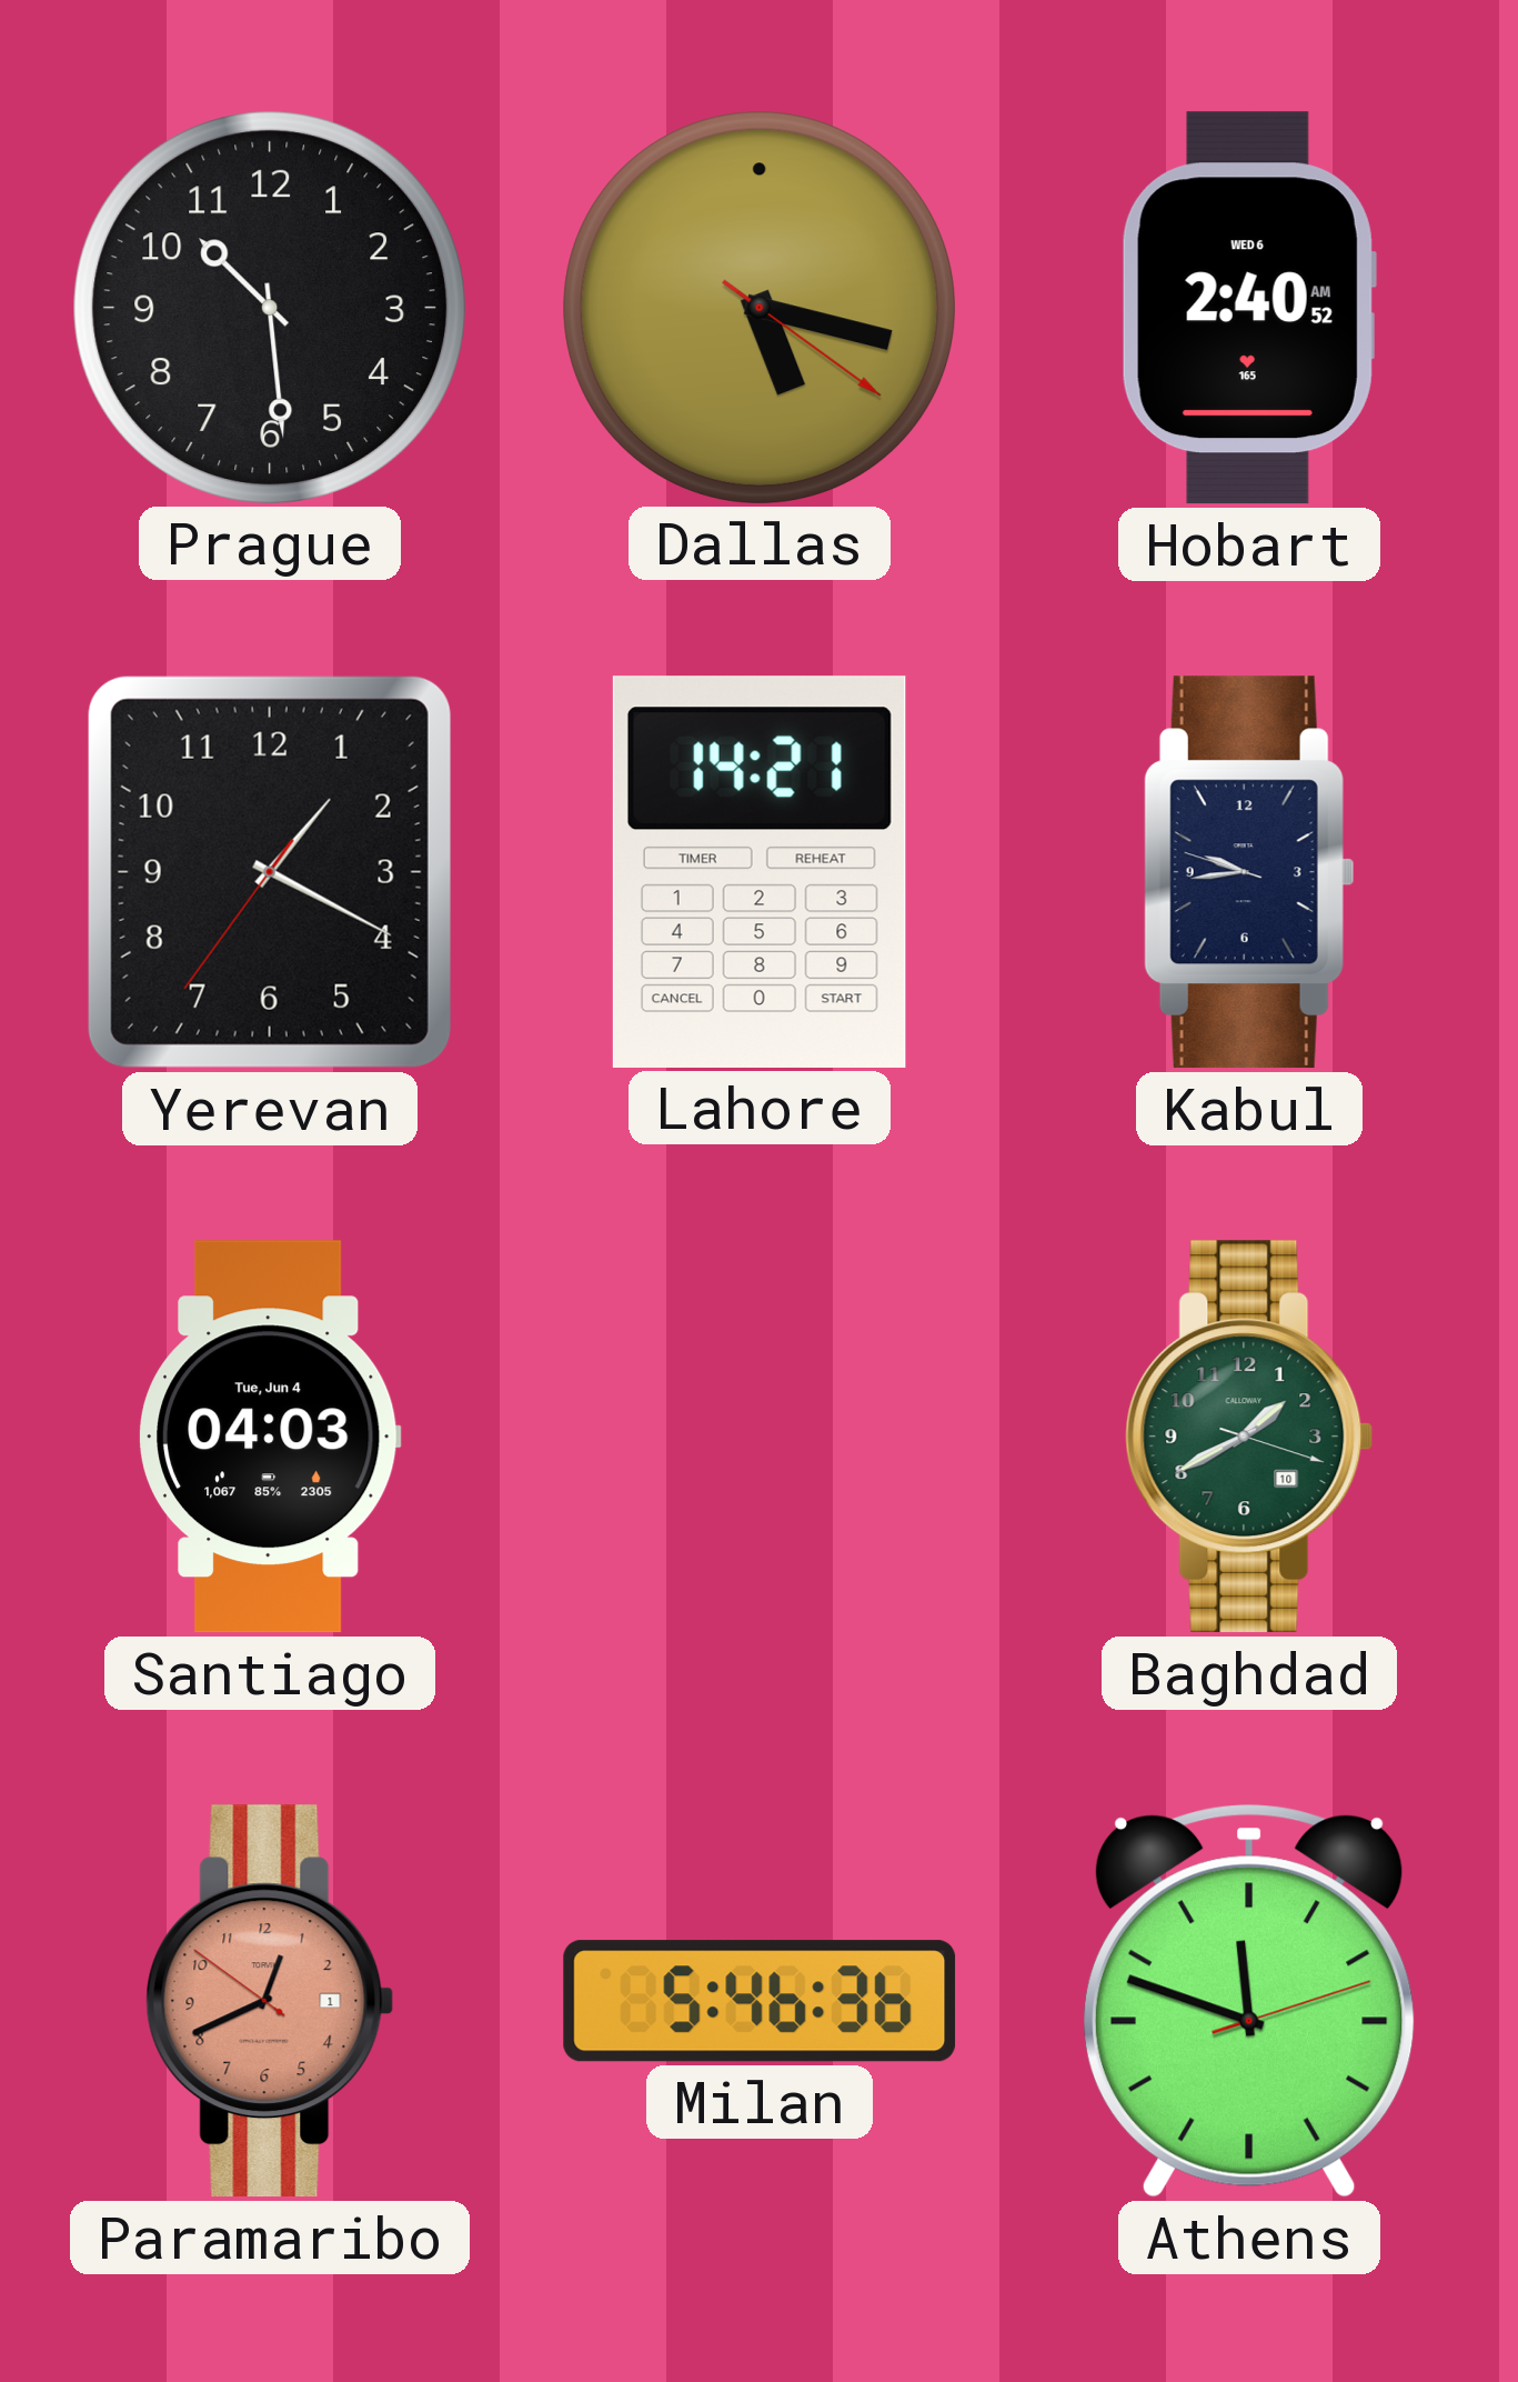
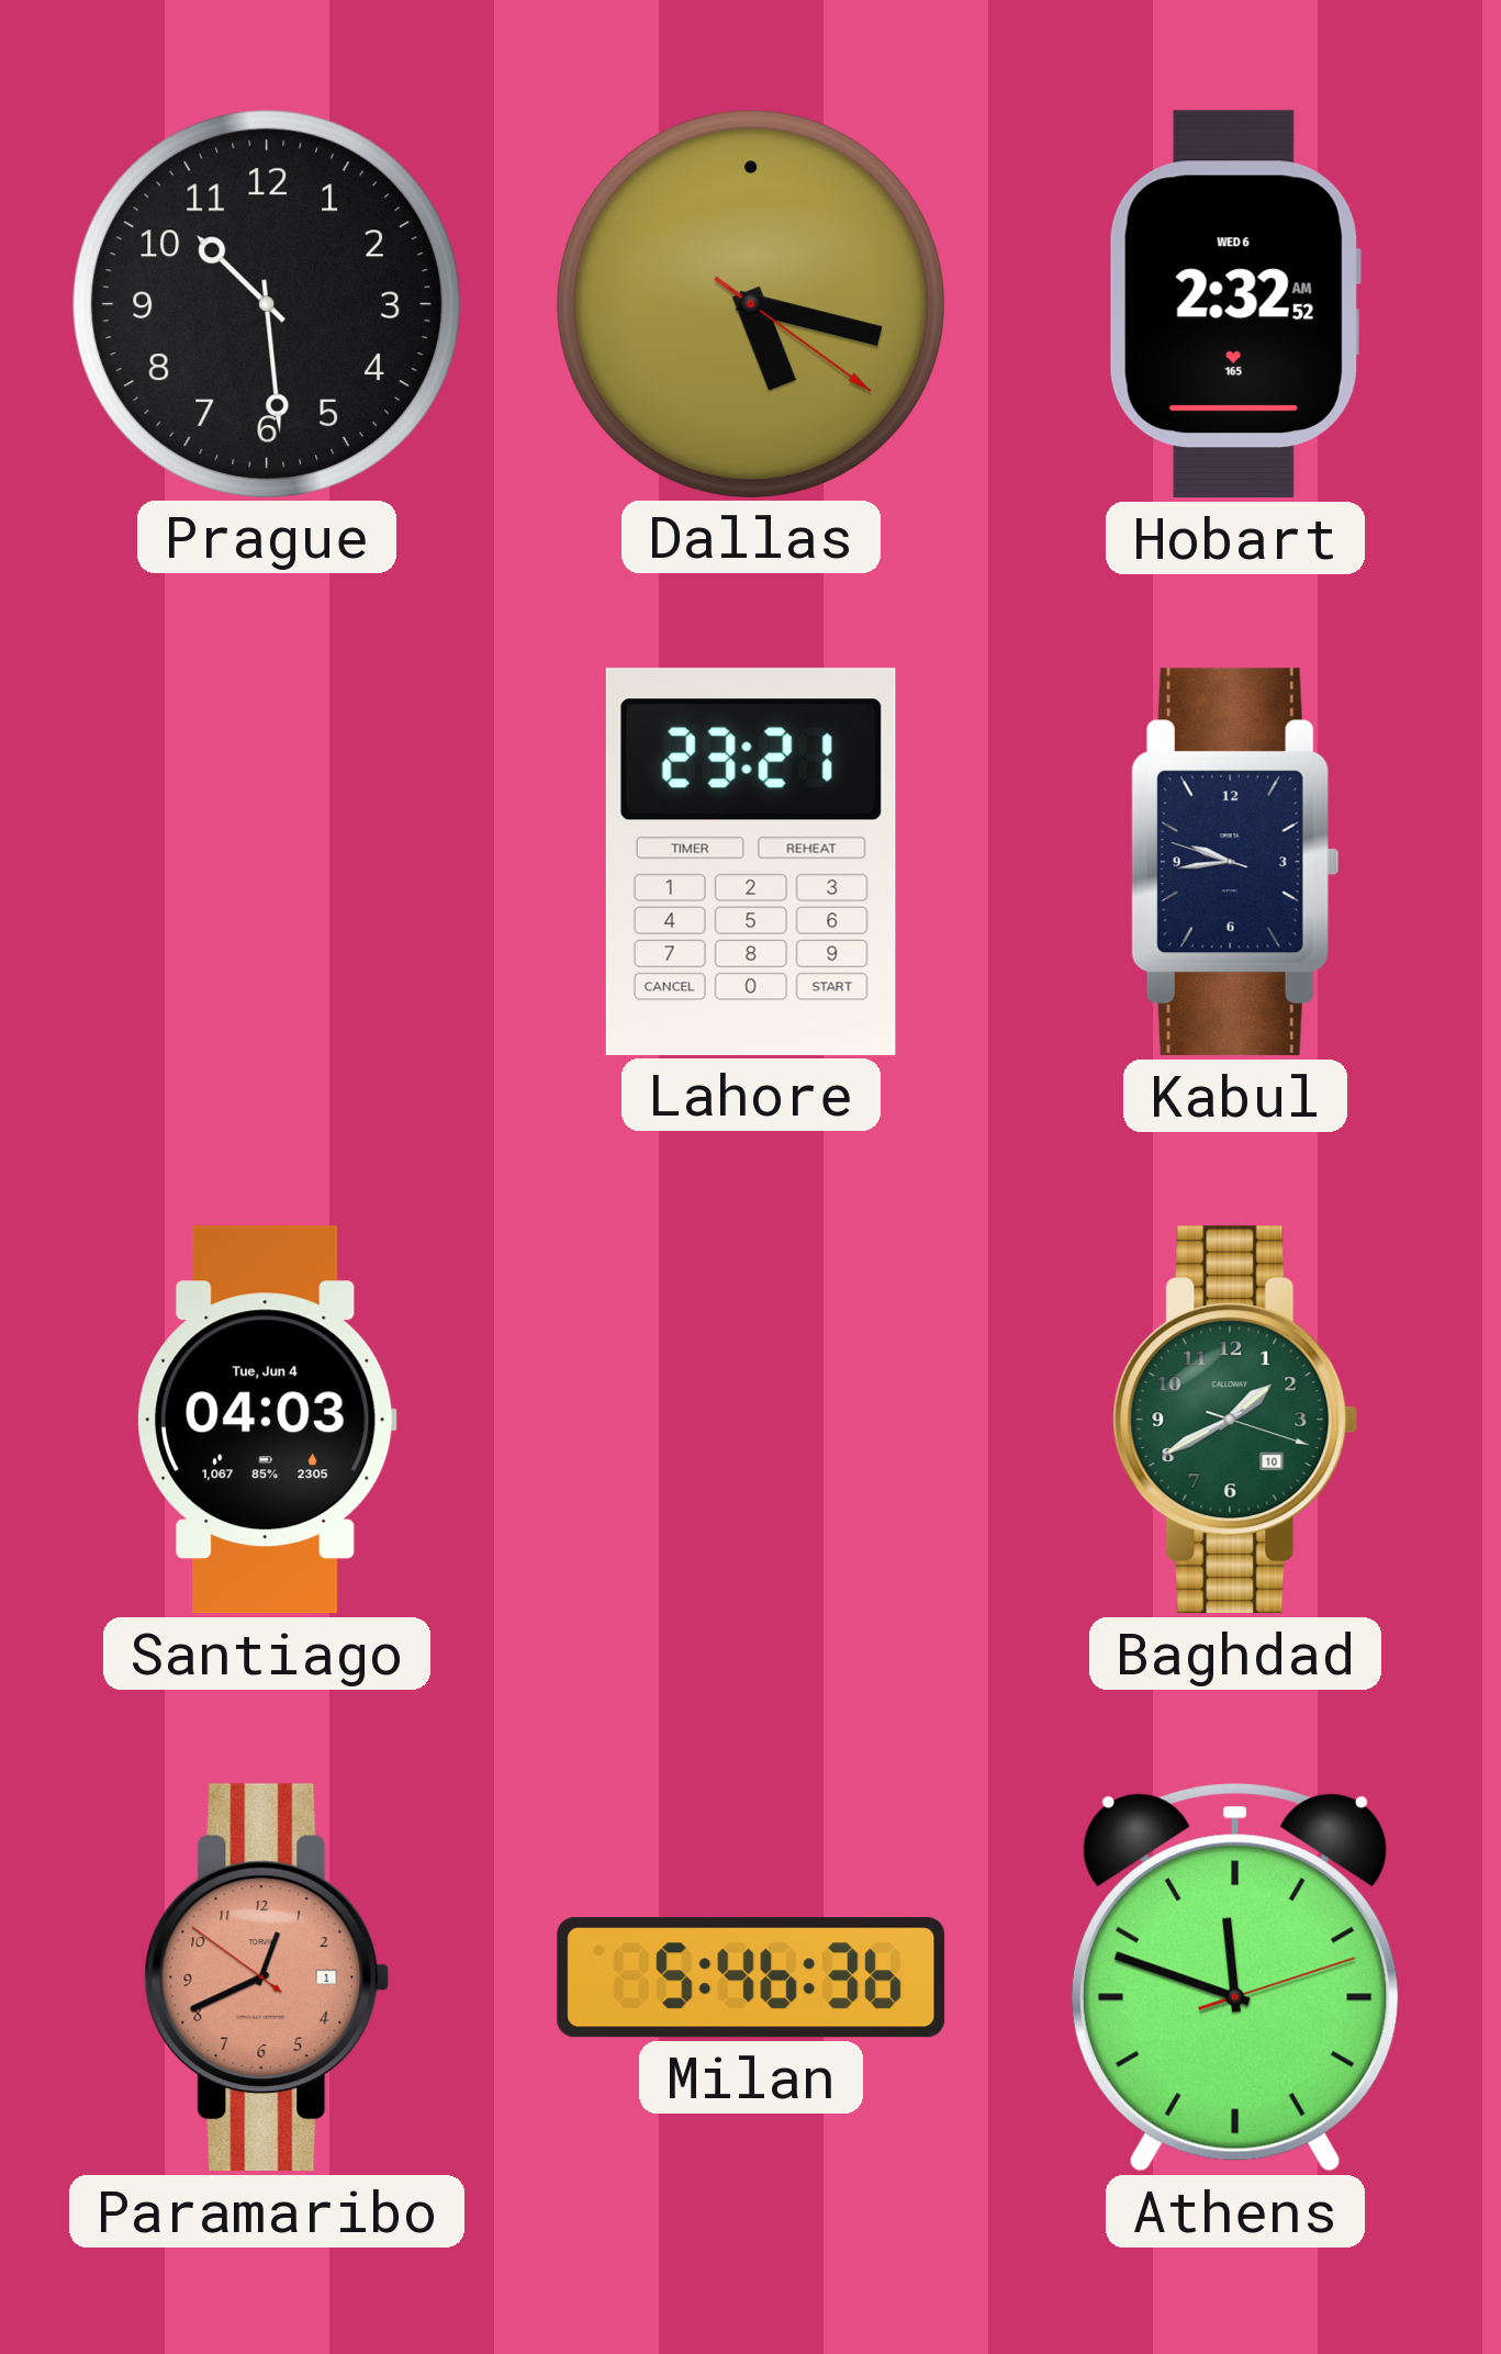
Hobart: 2:40 -> 2:32 (1235, 304)
Yerevan: 1:19 -> none (270, 872)
Lahore: 14:21 -> 23:21 (751, 862)
